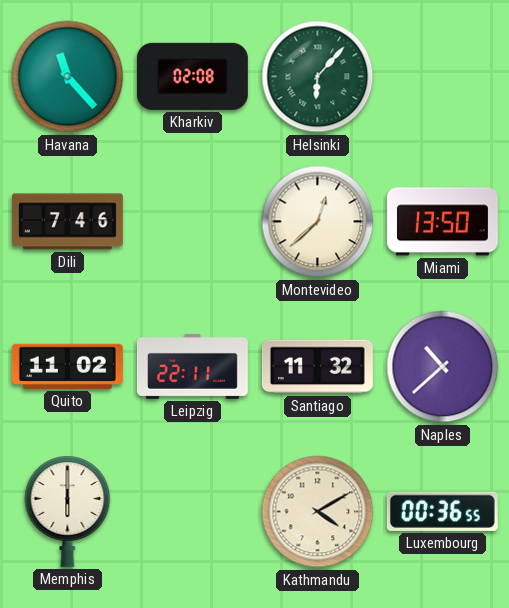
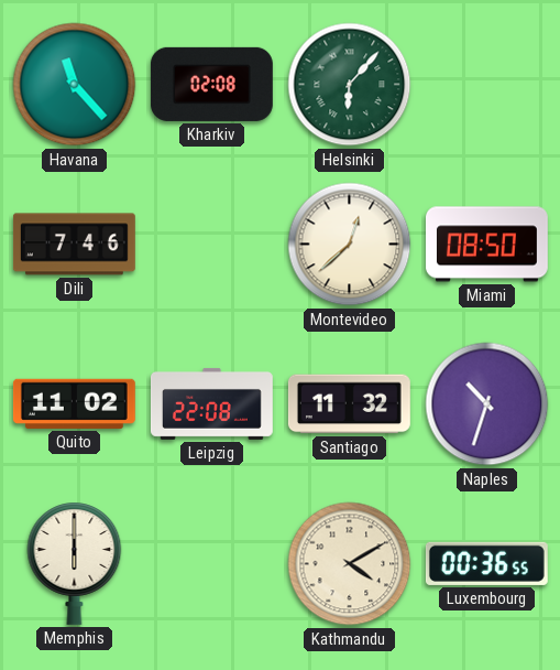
Miami: 13:50 -> 08:50 (486, 245)
Leipzig: 22:11 -> 22:08 (211, 403)
Naples: 10:38 -> 10:33 (487, 404)
